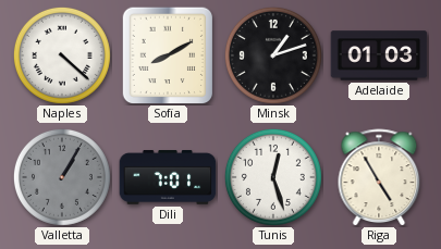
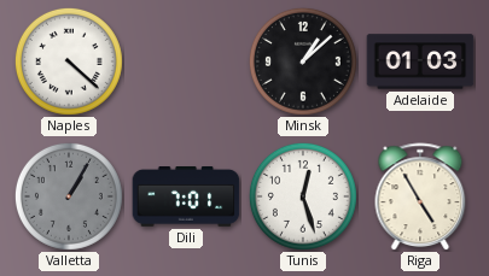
Sofia: 8:10 -> none (168, 55)
Minsk: 1:12 -> 1:08 (303, 61)
